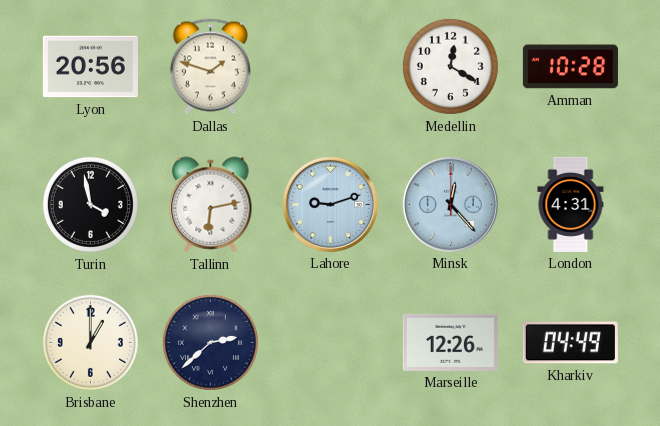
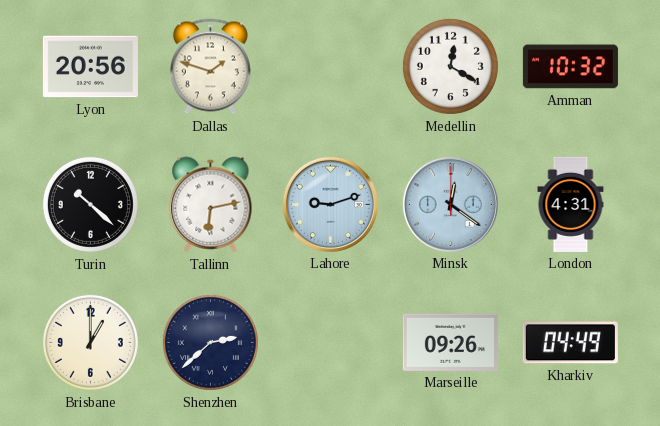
Amman: 10:28 -> 10:32 (570, 67)
Turin: 3:58 -> 10:22 (90, 204)
Minsk: 12:23 -> 12:21 (450, 204)
Marseille: 12:26 -> 09:26 (450, 342)
